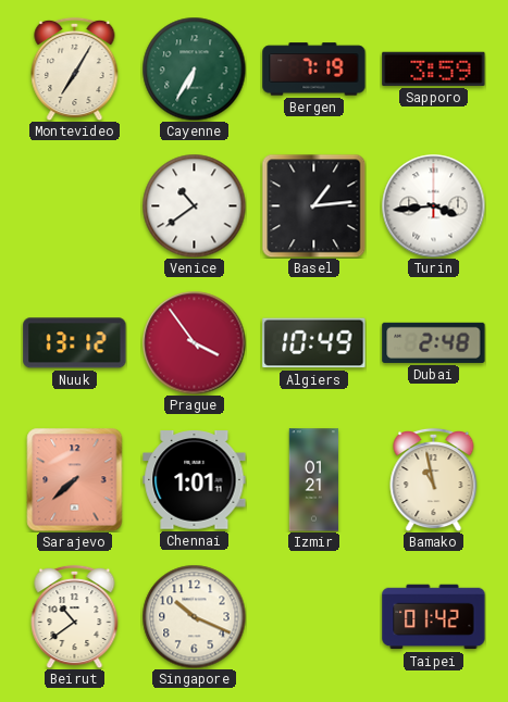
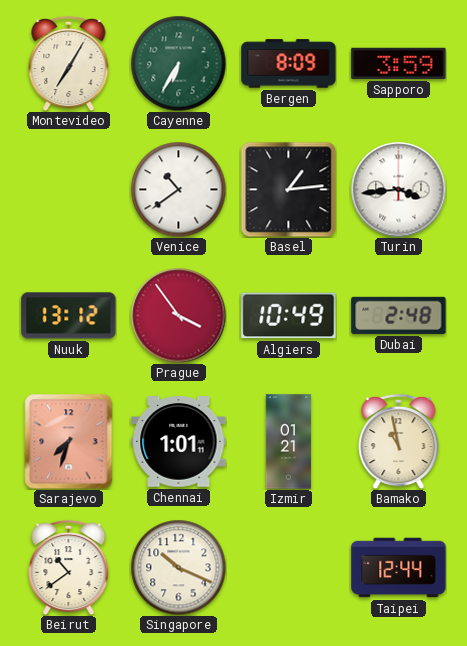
Bergen: 7:19 -> 8:09 (289, 64)
Sarajevo: 7:38 -> 7:33 (69, 441)
Taipei: 01:42 -> 12:44 (399, 568)
